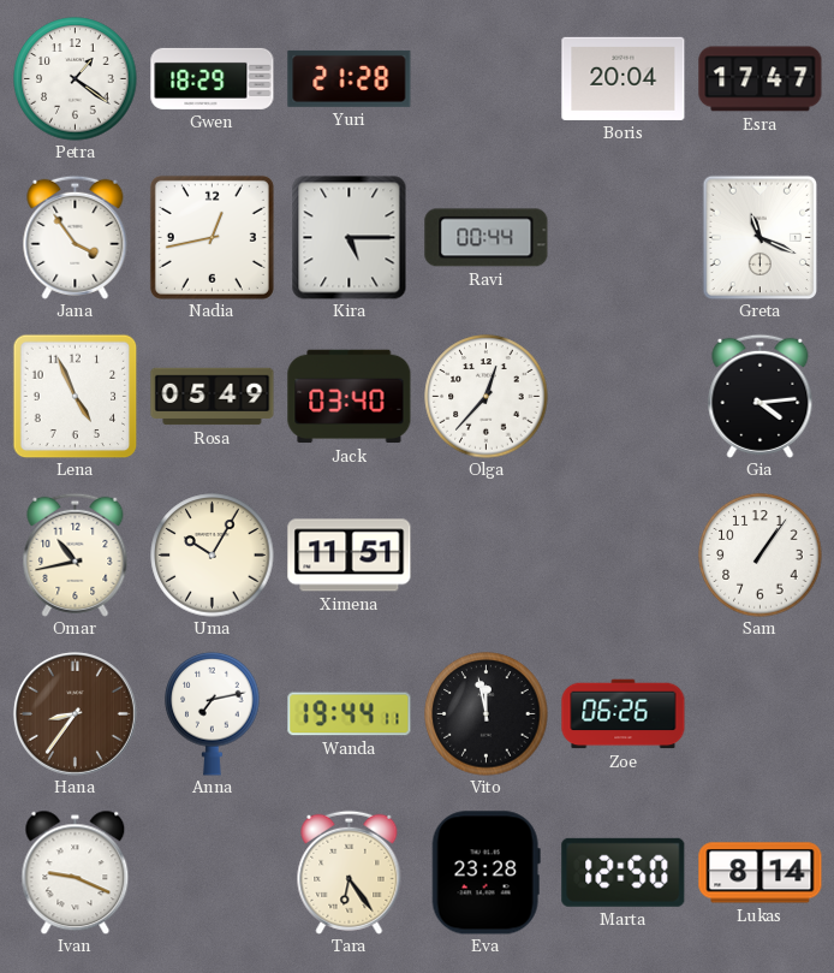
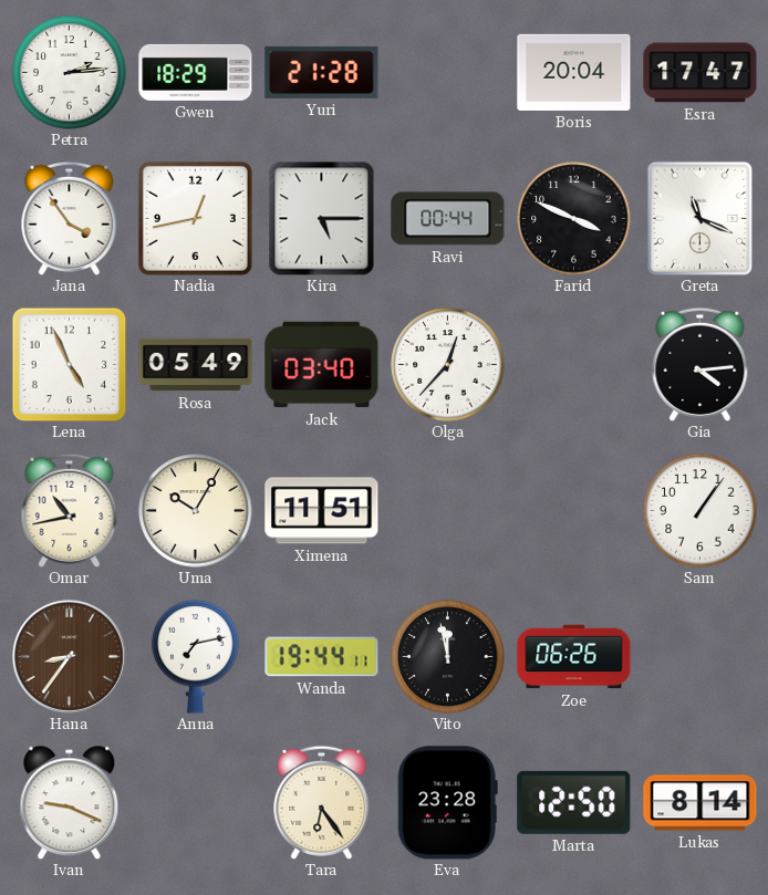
Petra: 1:21 -> 2:14 (70, 73)
Farid: none -> 3:49 (574, 219)
